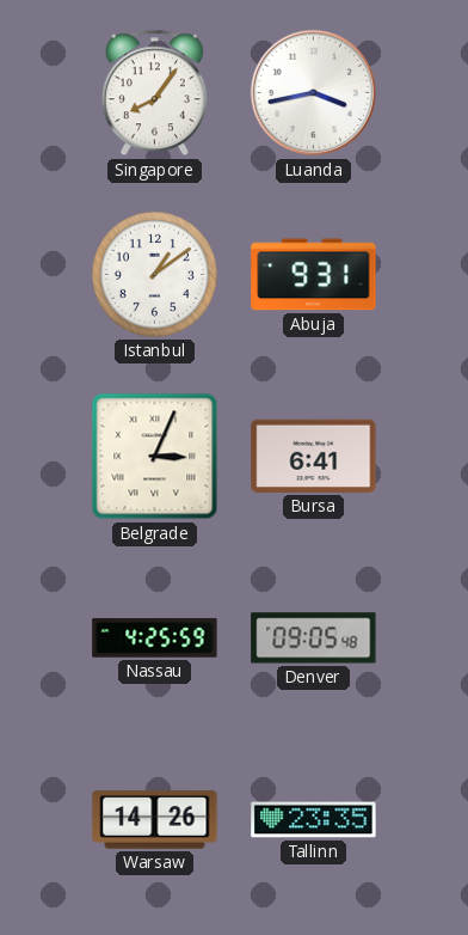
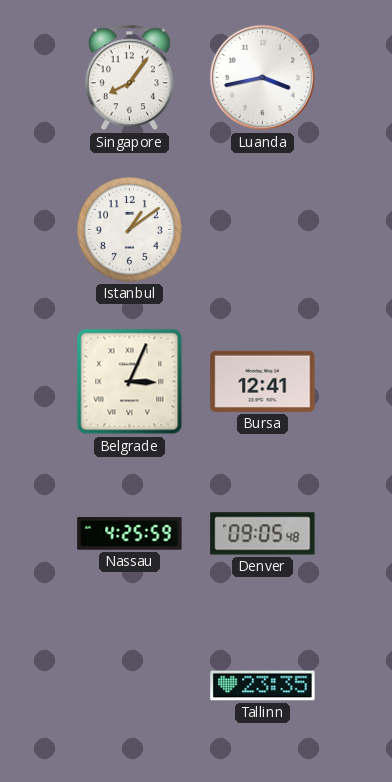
Abuja: 9:31 -> none (314, 275)
Bursa: 6:41 -> 12:41 (263, 381)
Warsaw: 14:26 -> none (155, 820)
